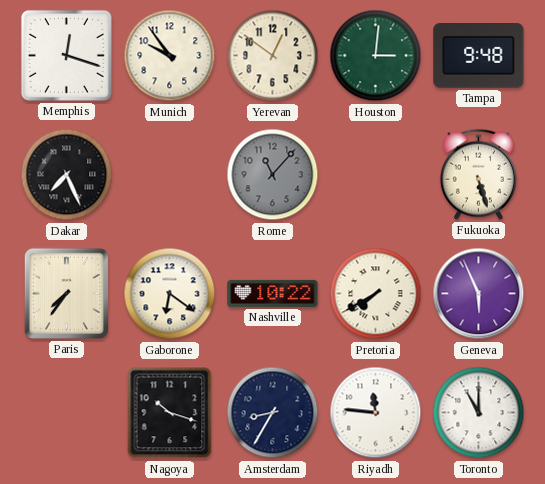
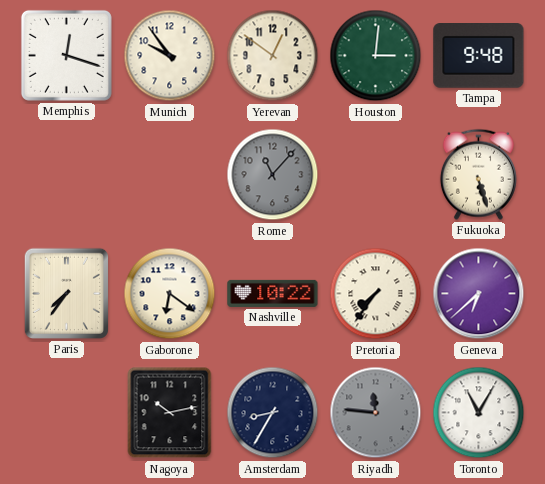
Dakar: 7:26 -> none (67, 175)
Pretoria: 7:40 -> 7:36 (376, 294)
Geneva: 5:56 -> 6:38 (479, 294)
Nagoya: 10:18 -> 10:13 (170, 413)
Riyadh dial: white -> grey (376, 413)
Toronto: 11:00 -> 11:05 (479, 413)
